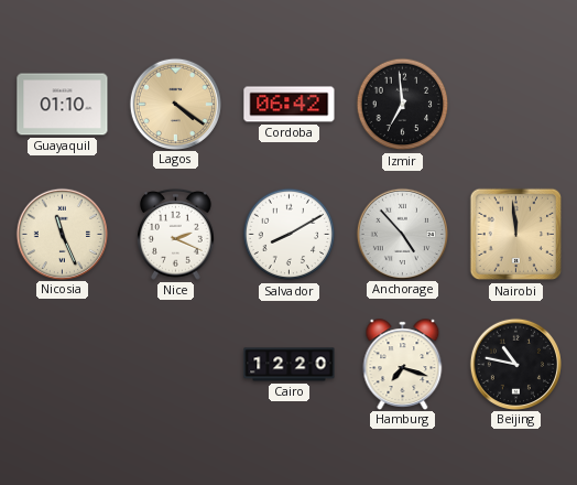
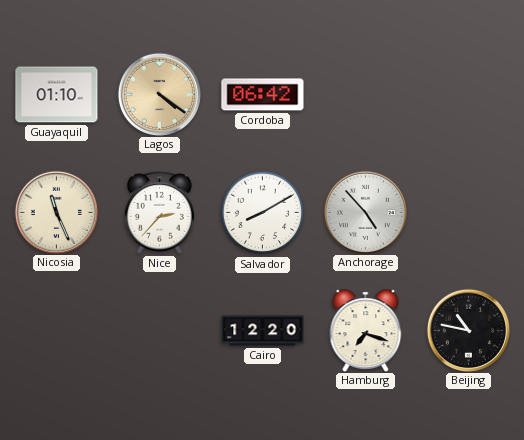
Izmir: 6:59 -> none (403, 105)
Nice: 2:19 -> 2:37 (160, 212)
Nairobi: 11:59 -> none (516, 235)
